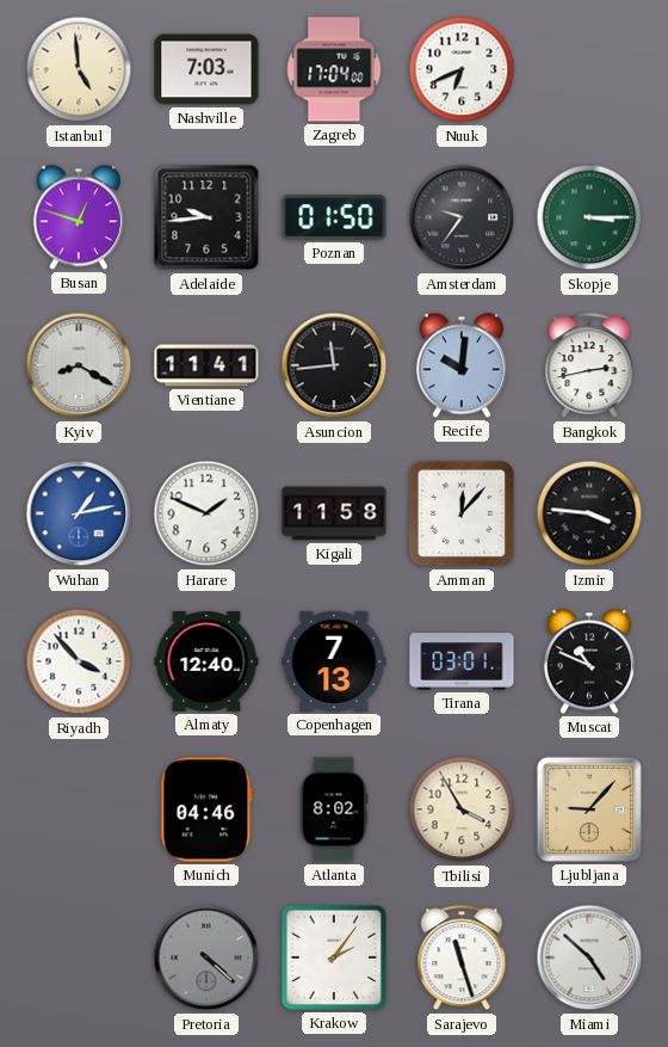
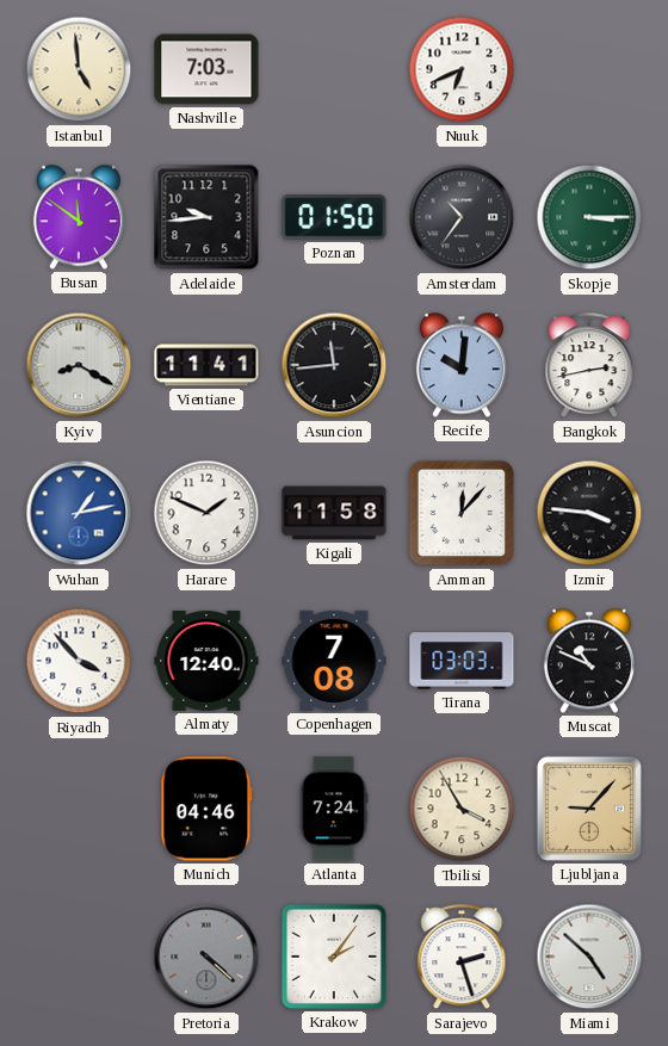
Zagreb: 17:04 -> none (334, 69)
Busan: 12:48 -> 11:51 (79, 217)
Amsterdam: 9:36 -> 10:36 (462, 217)
Copenhagen: 7:13 -> 7:08 (334, 661)
Tirana: 03:01 -> 03:03 (462, 661)
Atlanta: 8:02 -> 7:24 (334, 809)
Sarajevo: 11:27 -> 2:27 (462, 958)
